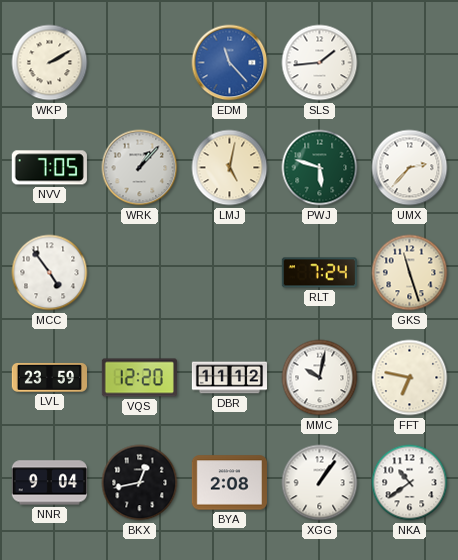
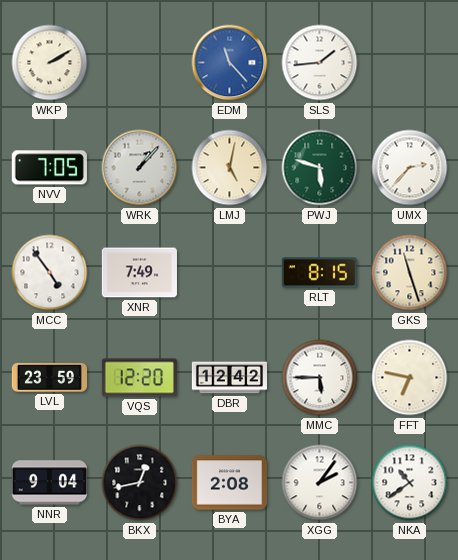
XNR: none -> 7:49 (139, 273)
RLT: 7:24 -> 8:15 (319, 273)
DBR: 11:12 -> 12:42 (229, 378)
MMC: 10:02 -> 5:45 (320, 378)
XGG: 1:06 -> 2:06 (320, 483)
